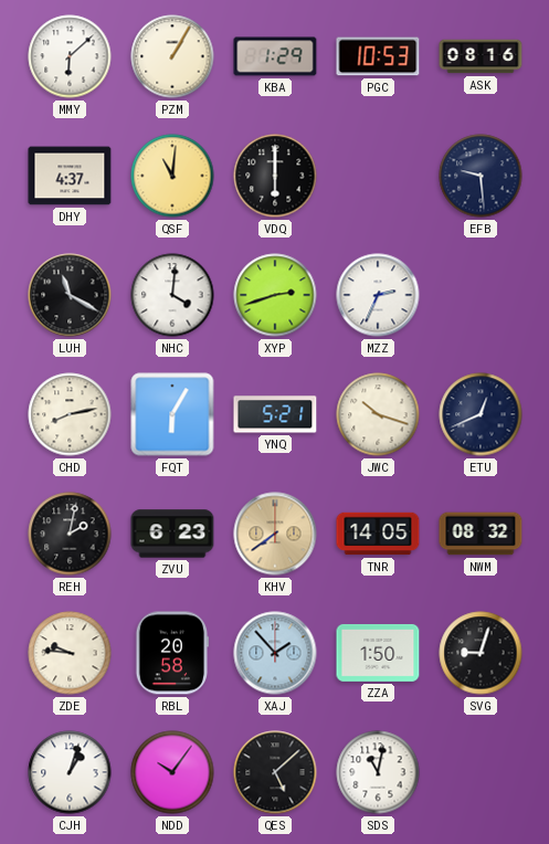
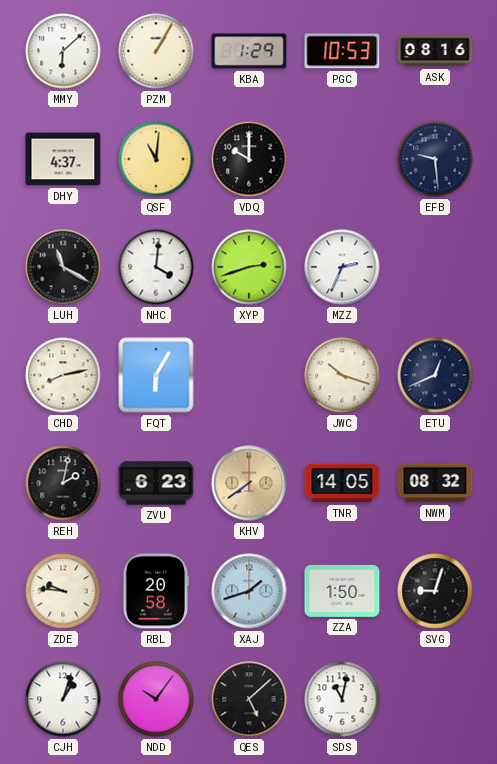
VDQ: 6:00 -> 10:00 (249, 159)
YNQ: 5:21 -> none (275, 414)
XAJ: 1:53 -> 1:42 (249, 591)
